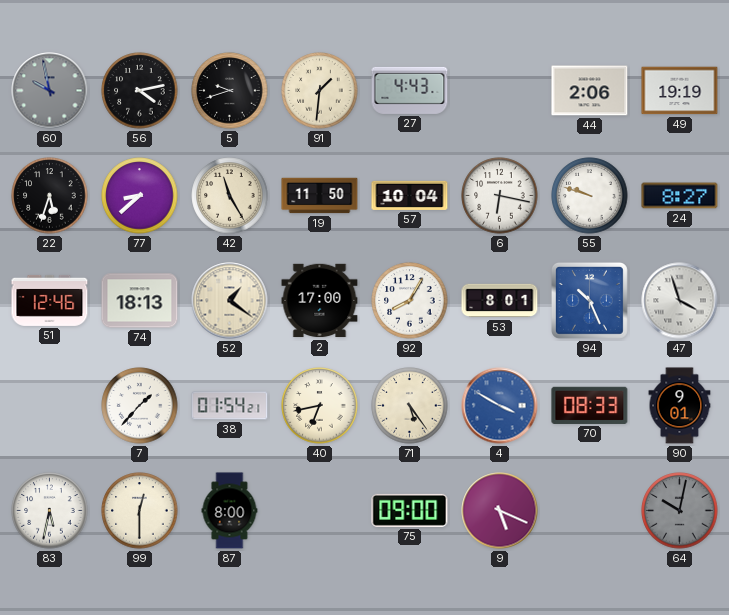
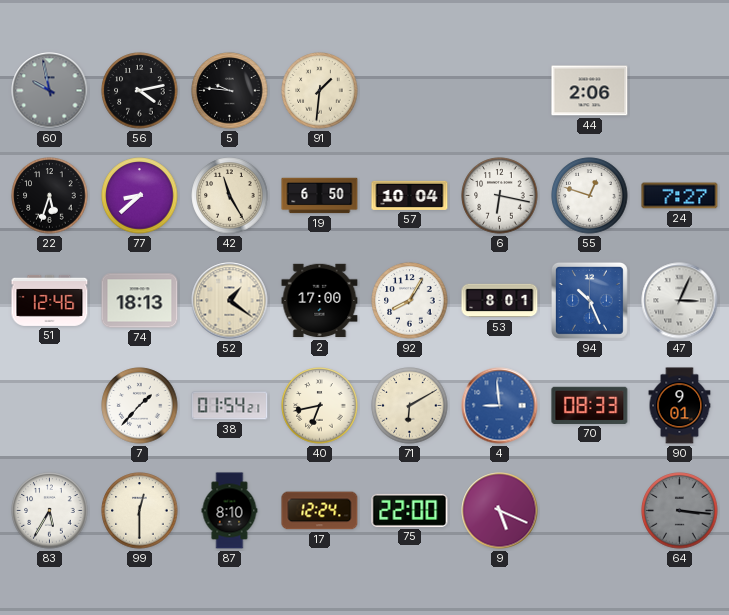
5: 9:42 -> 9:46 (230, 91)
27: 4:43 -> none (410, 90)
49: 19:19 -> none (680, 91)
19: 11:50 -> 6:50 (320, 196)
55: 9:48 -> 12:48 (590, 196)
24: 8:27 -> 7:27 (680, 196)
47: 3:57 -> 3:04 (680, 301)
71: 5:24 -> 6:10 (410, 406)
4: 3:50 -> 8:59 (500, 406)
83: 5:32 -> 5:35 (50, 511)
87: 8:00 -> 8:10 (230, 511)
17: none -> 12:24 (320, 511)
75: 09:00 -> 22:00 (410, 510)
64: 10:02 -> 3:16 (680, 511)
